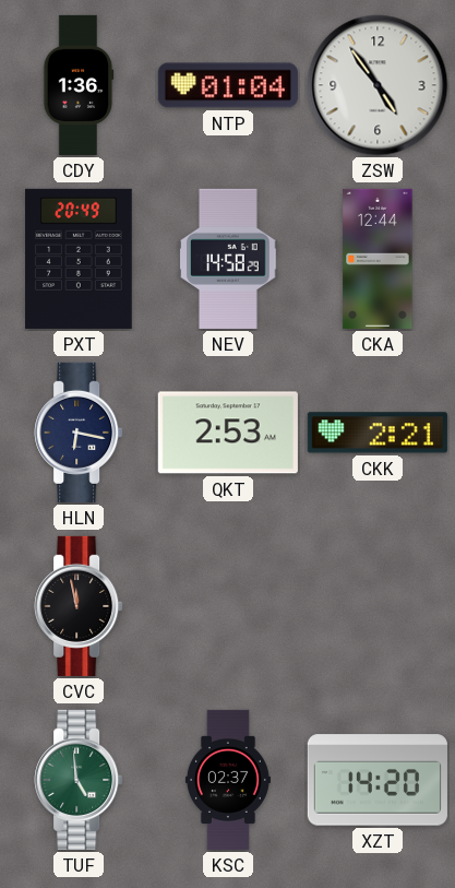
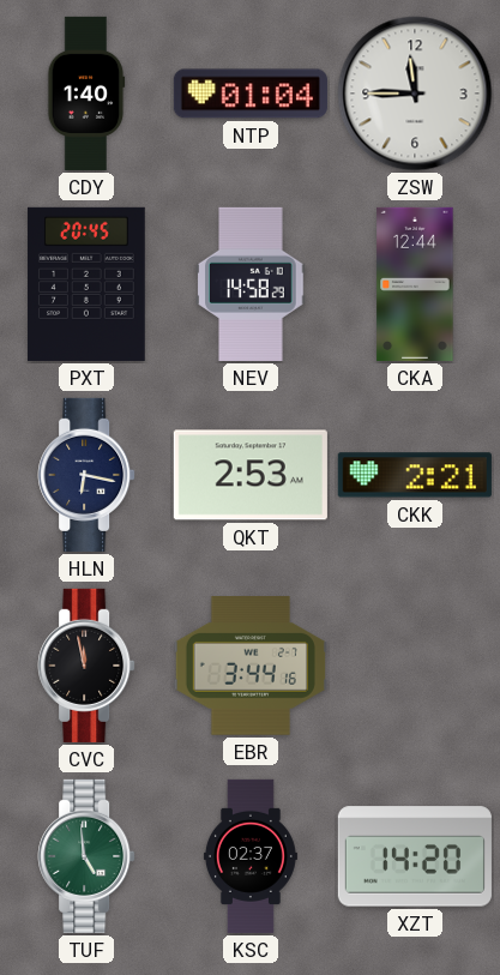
CDY: 1:36 -> 1:40 (86, 94)
ZSW: 4:54 -> 11:45 (415, 94)
PXT: 20:49 -> 20:45 (86, 284)
EBR: none -> 3:44 (251, 666)
